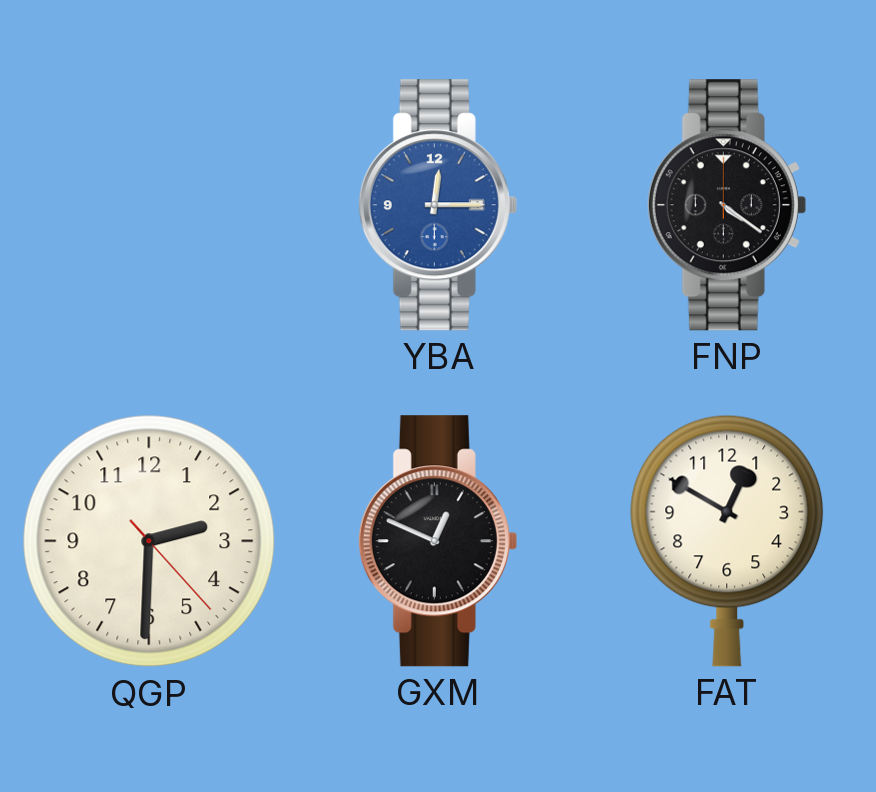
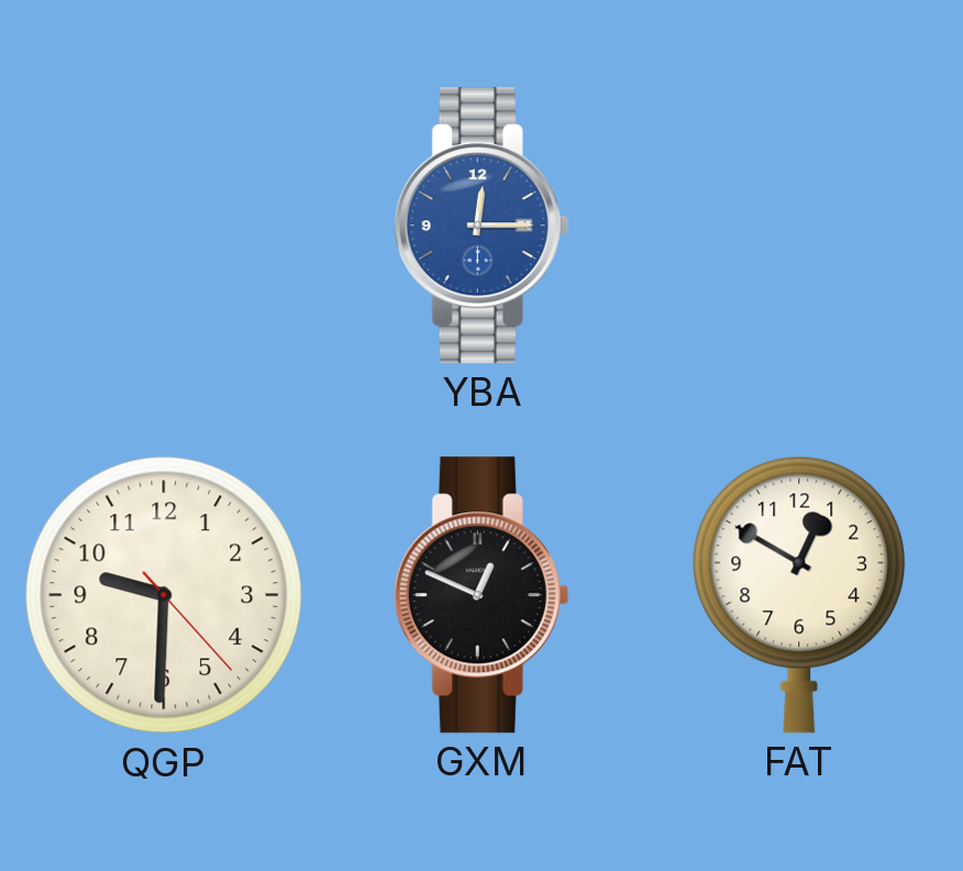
FNP: 4:21 -> none (727, 205)
QGP: 2:30 -> 9:30 (164, 595)
